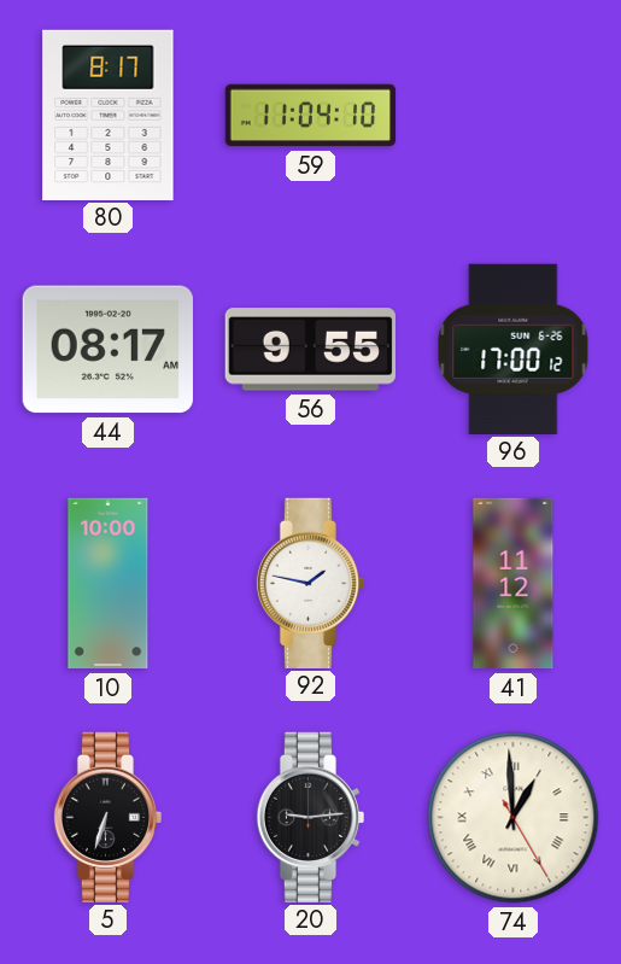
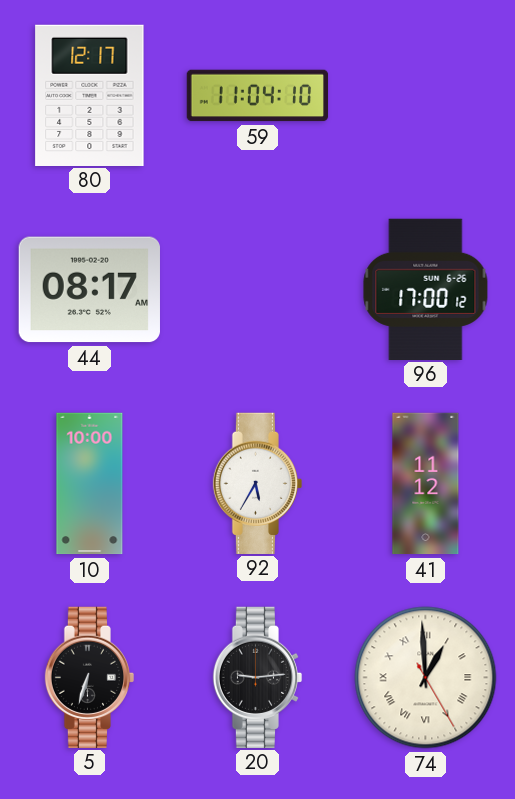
80: 8:17 -> 12:17 (90, 95)
56: 9:55 -> none (310, 350)
92: 1:47 -> 5:35 (258, 483)
